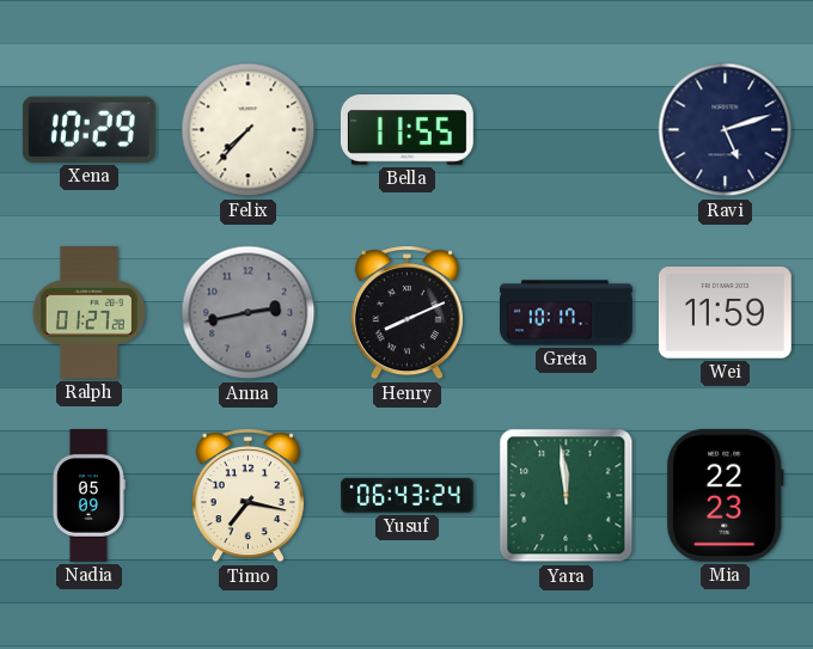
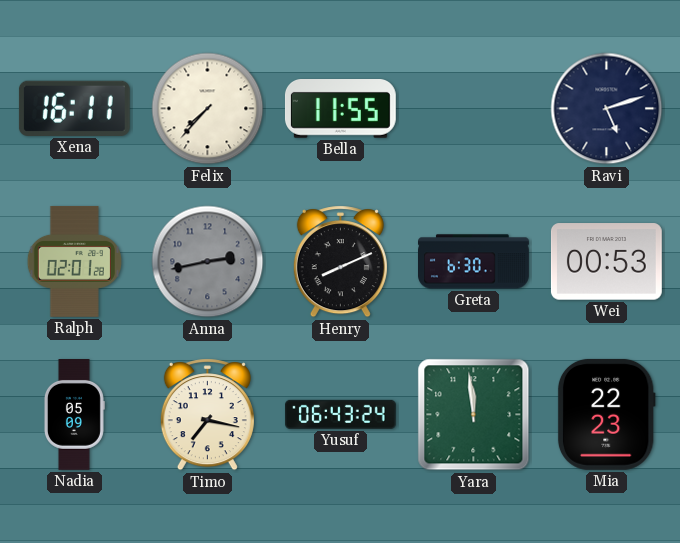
Xena: 10:29 -> 16:11 (74, 108)
Ralph: 01:27 -> 02:01 (74, 261)
Greta: 10:17 -> 6:30 (474, 262)
Wei: 11:59 -> 00:53 (606, 262)
